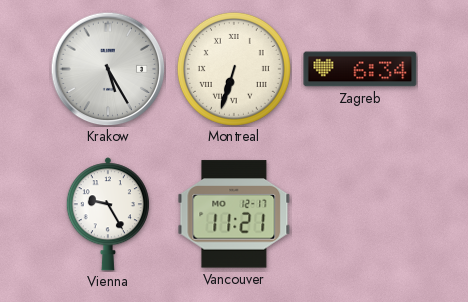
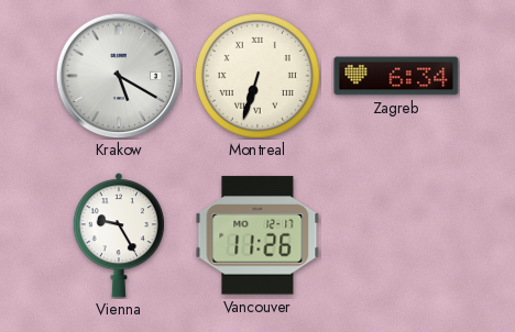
Krakow: 5:25 -> 5:20 (119, 76)
Vancouver: 11:21 -> 11:26 (257, 235)
